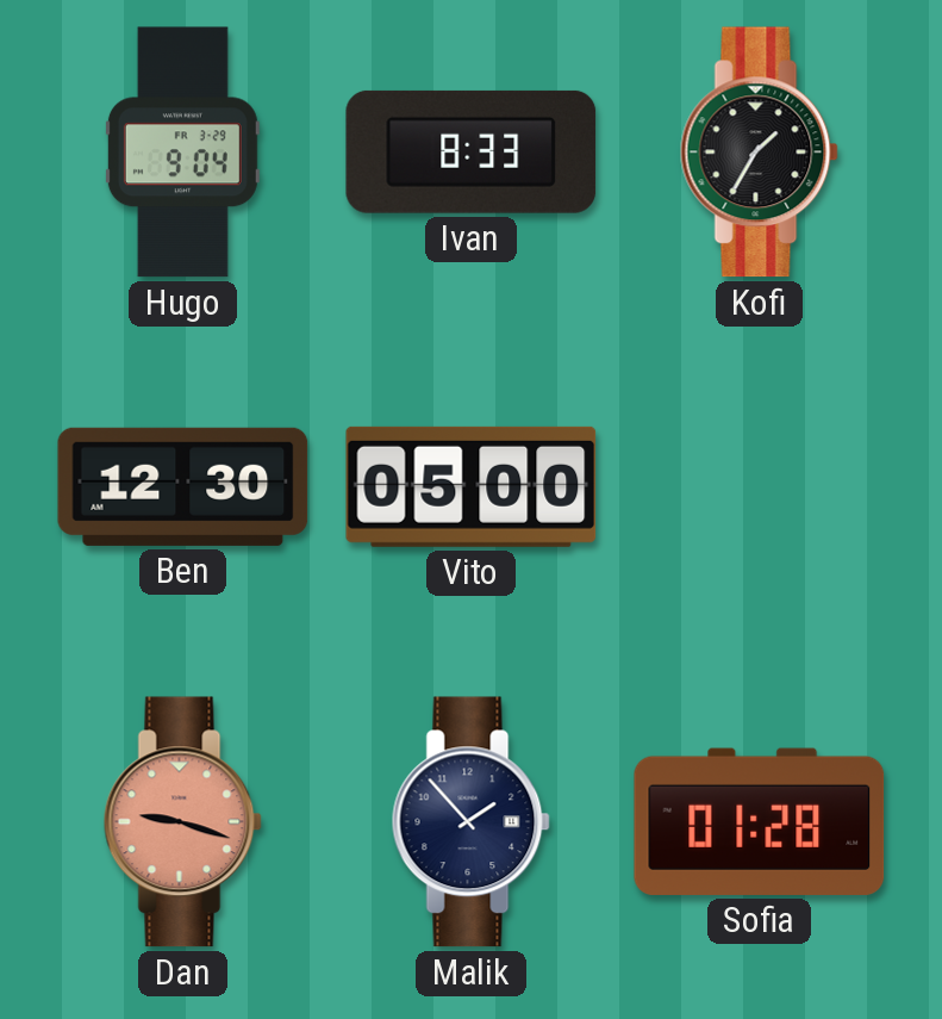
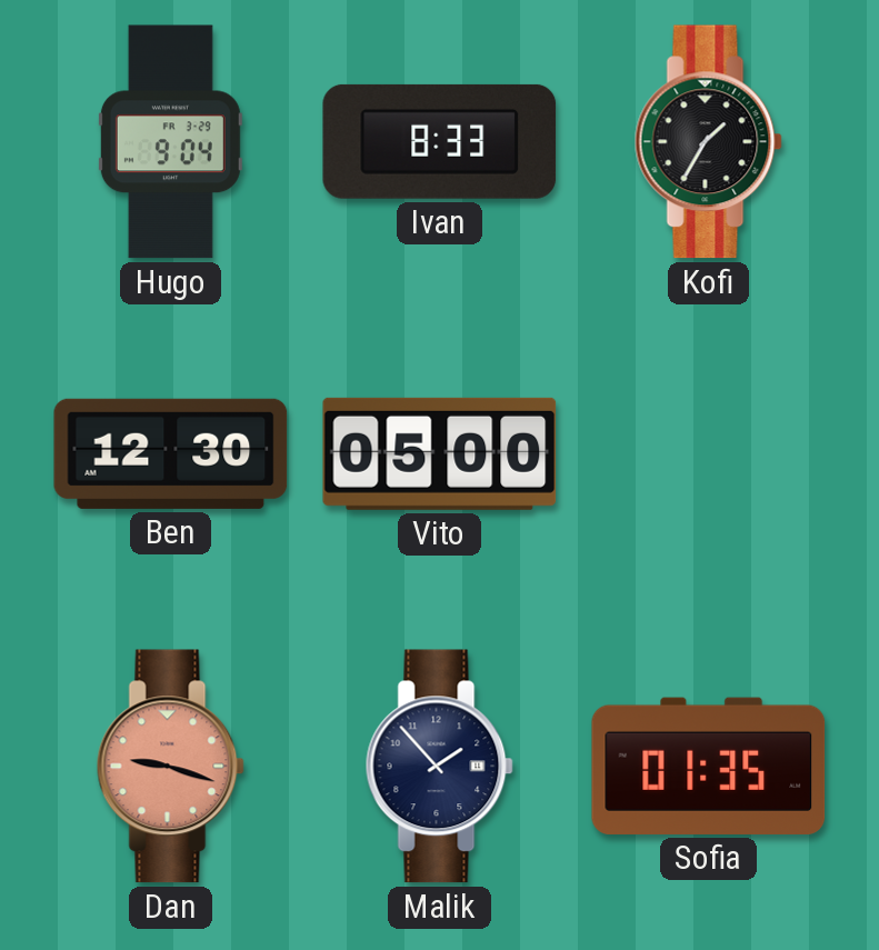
Sofia: 01:28 -> 01:35 (709, 766)
